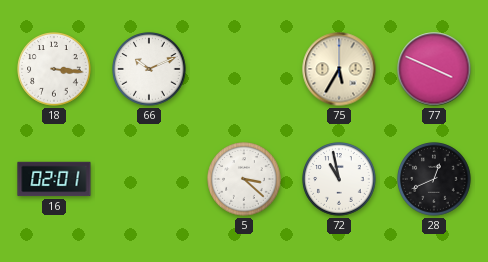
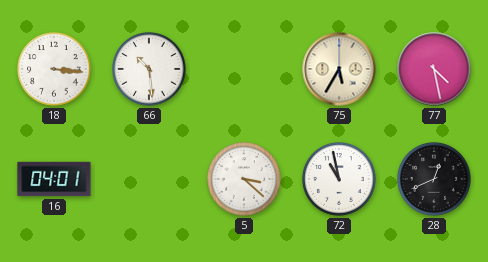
66: 10:11 -> 10:29 (149, 69)
77: 3:49 -> 4:28 (434, 69)
16: 02:01 -> 04:01 (54, 179)
